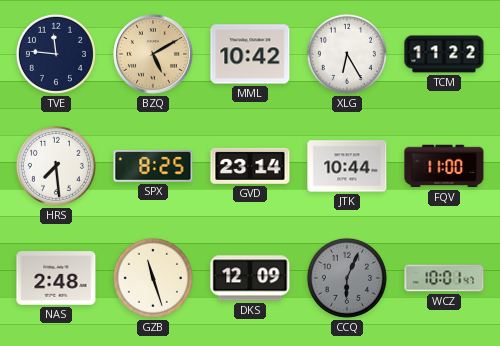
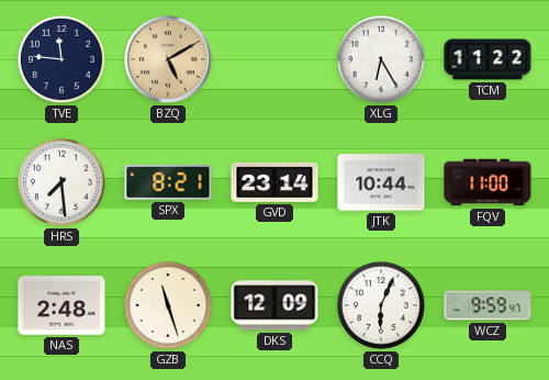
MML: 10:42 -> none (250, 54)
SPX: 8:25 -> 8:21 (168, 182)
CCQ dial: grey -> white (381, 305)
WCZ: 10:01 -> 9:59 (488, 305)
